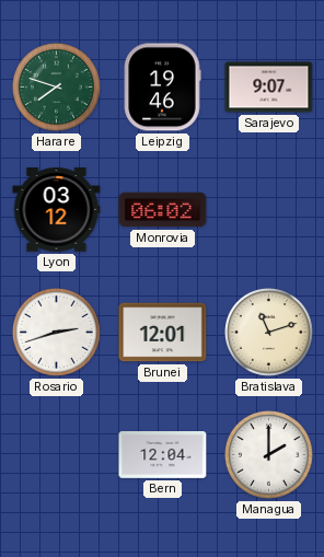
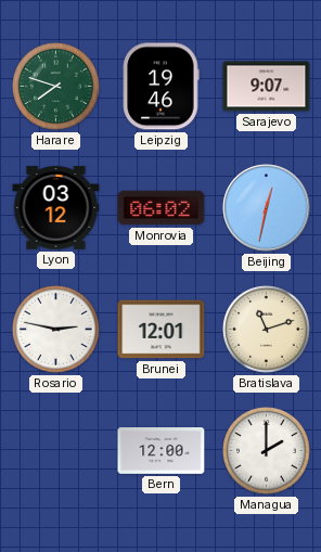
Beijing: none -> 12:32 (267, 208)
Rosario: 2:42 -> 2:47 (56, 330)
Bern: 12:04 -> 12:00 (162, 451)
